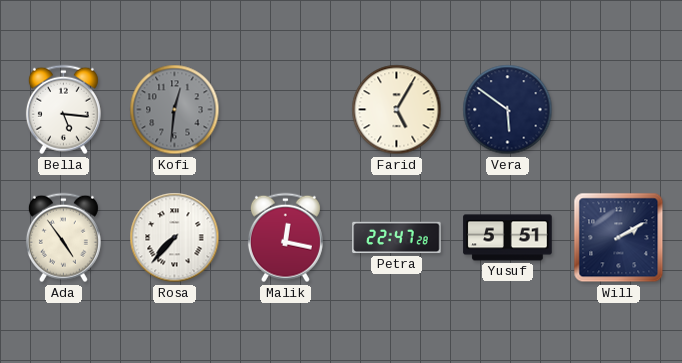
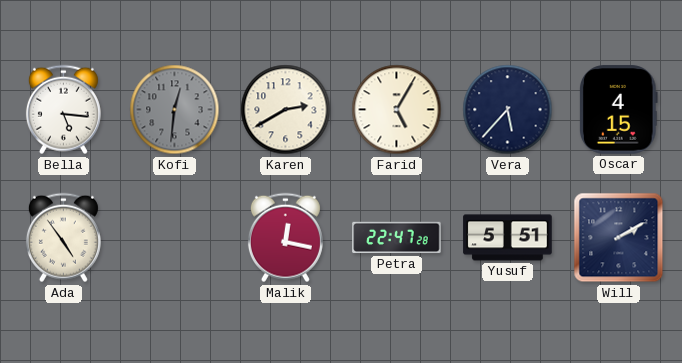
Karen: none -> 2:40 (286, 110)
Vera: 5:51 -> 5:37 (508, 110)
Oscar: none -> 4:15 (619, 110)
Rosa: 7:37 -> none (175, 238)
